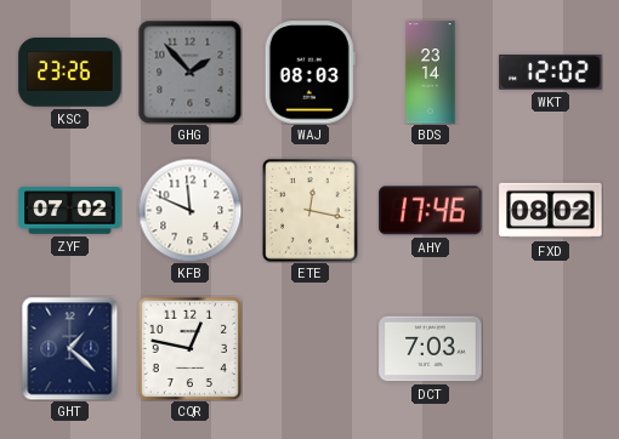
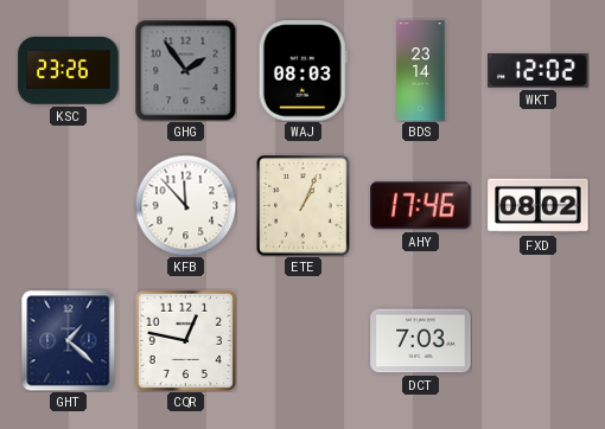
GHG: 1:53 -> 1:54 (185, 70)
ZYF: 07:02 -> none (70, 211)
KFB: 11:49 -> 11:53 (185, 205)
ETE: 12:17 -> 1:04 (304, 206)
